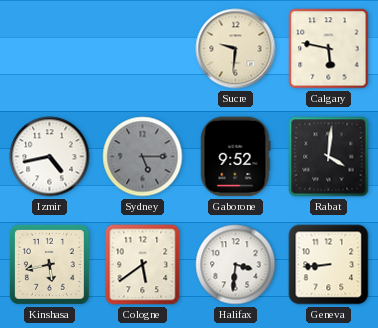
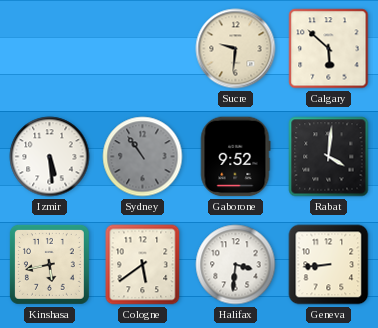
Calgary: 5:47 -> 5:52 (329, 49)
Izmir: 4:43 -> 5:29 (50, 157)
Sydney: 5:15 -> 10:54 (143, 157)
